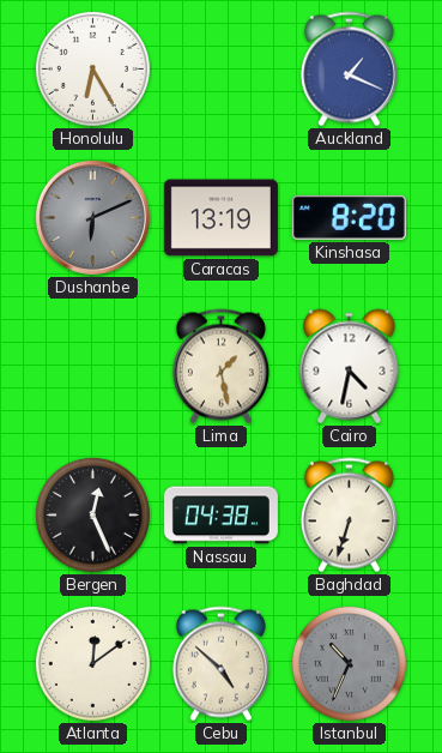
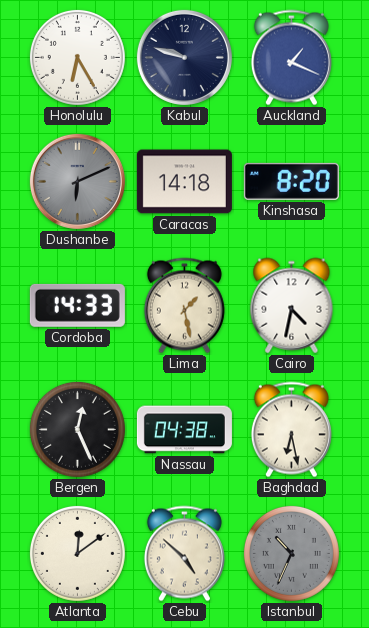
Kabul: none -> 9:48 (184, 57)
Caracas: 13:19 -> 14:18 (184, 182)
Cordoba: none -> 14:33 (77, 305)
Baghdad: 6:33 -> 6:28 (291, 430)
